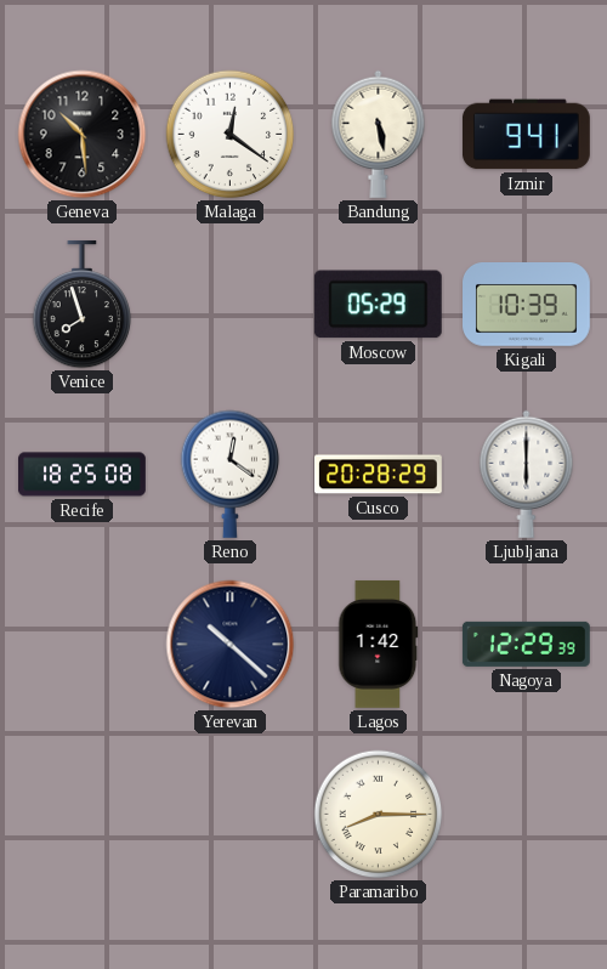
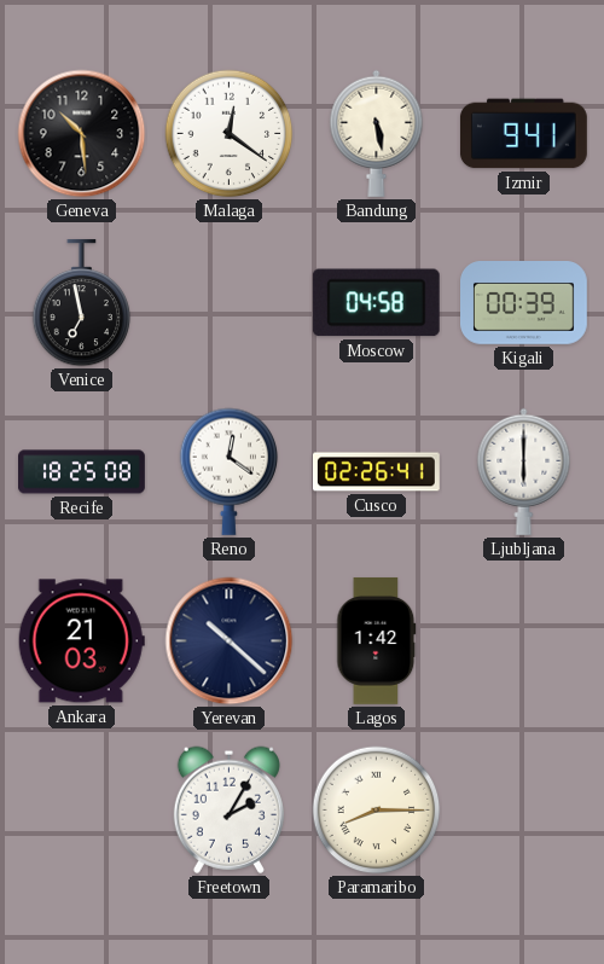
Venice: 7:57 -> 6:58 (82, 303)
Moscow: 05:29 -> 04:58 (376, 303)
Kigali: 10:39 -> 00:39 (524, 303)
Cusco: 20:28 -> 02:26 (377, 472)
Ankara: none -> 21:03 (81, 641)
Nagoya: 12:29 -> none (526, 644)
Freetown: none -> 2:05 (228, 809)
